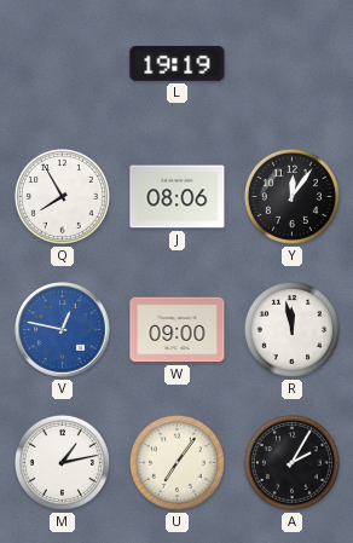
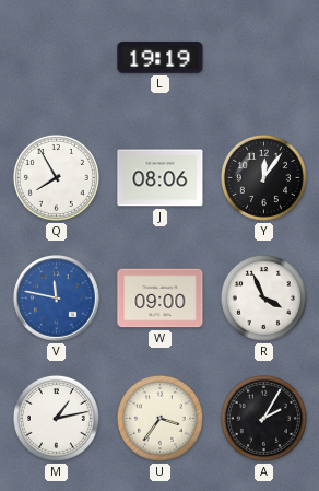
V: 12:47 -> 11:47 (57, 299)
R: 11:58 -> 3:56 (263, 297)
U: 7:06 -> 3:36 (159, 418)
